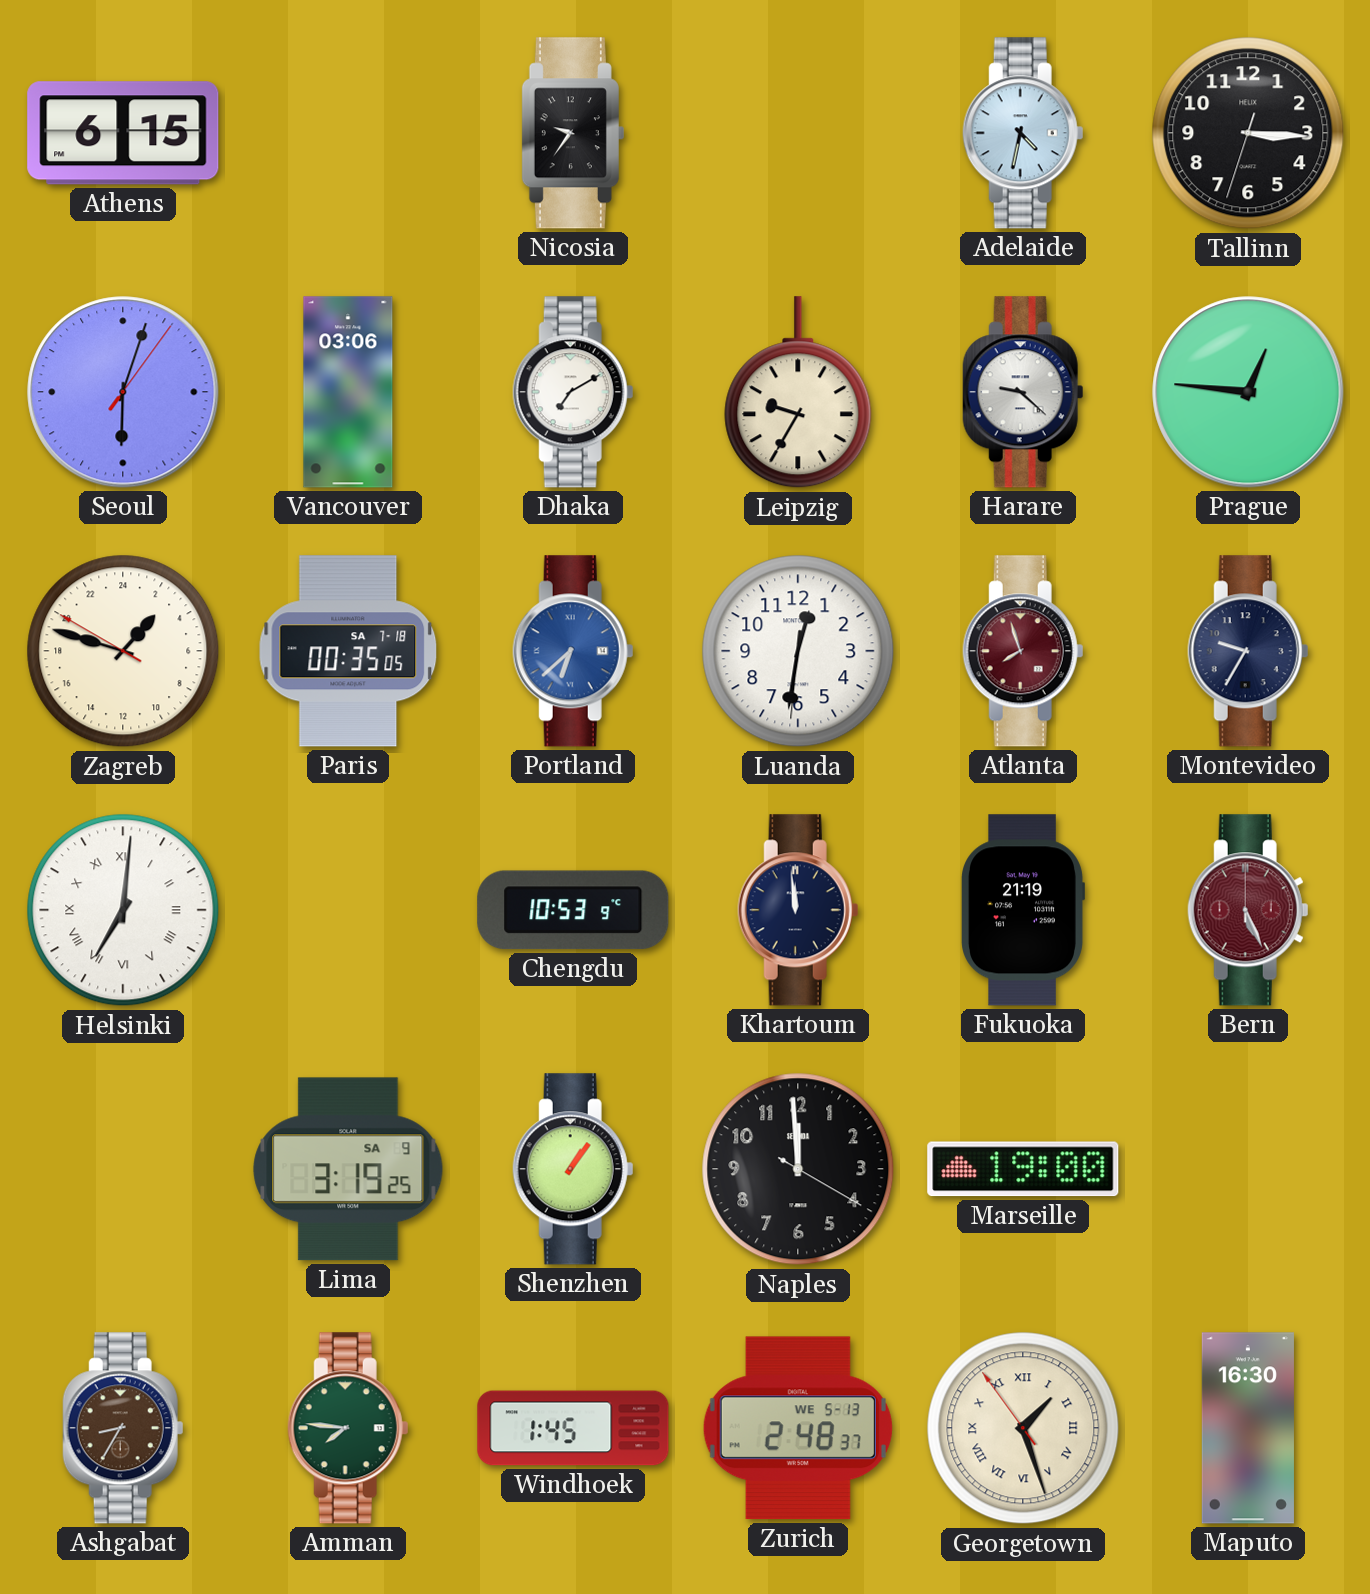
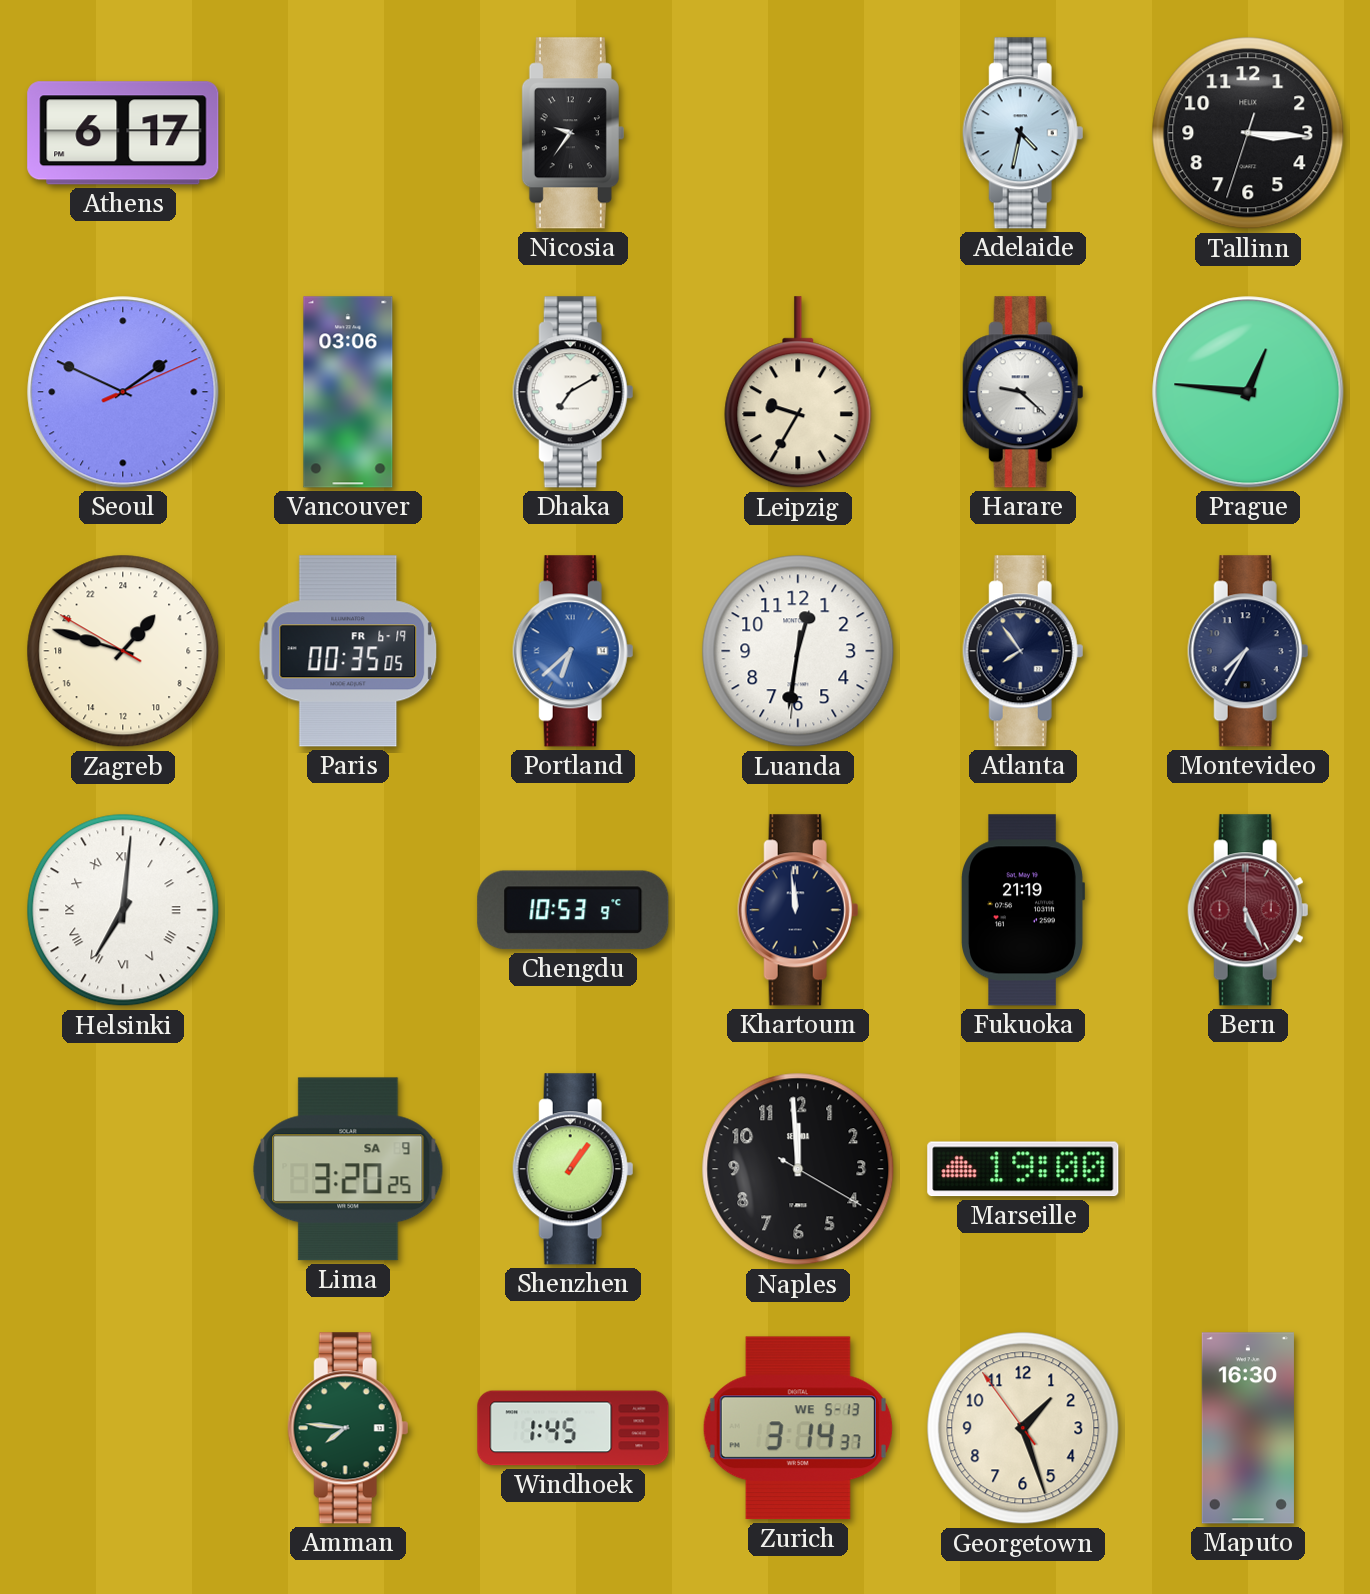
Athens: 6:15 -> 6:17 (123, 133)
Seoul: 6:03 -> 1:49 (123, 392)
Paris date: SA 7-18 -> FR 6-19 (348, 651)
Atlanta: 7:57 -> 7:54 (1023, 651)
Atlanta dial: burgundy -> navy (1023, 651)
Montevideo: 9:35 -> 7:35 (1248, 651)
Lima: 3:19 -> 3:20 (348, 1169)
Ashgabat: 8:35 -> none (123, 1428)
Zurich: 2:48 -> 3:14 (798, 1428)
Georgetown numerals: Roman -> Arabic (1023, 1428)
